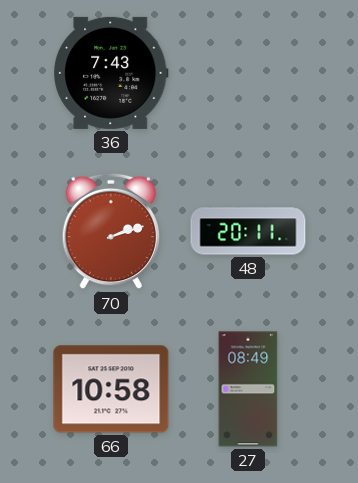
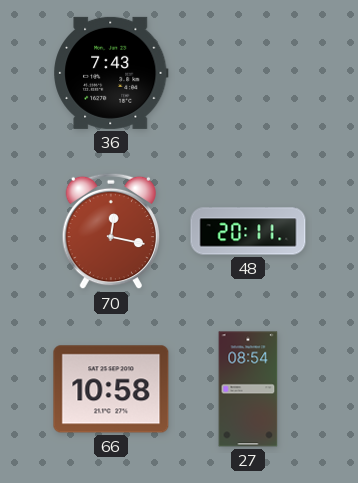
70: 2:12 -> 12:17 (110, 231)
27: 08:49 -> 08:54 (248, 389)
